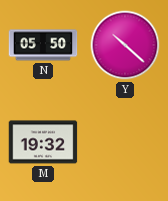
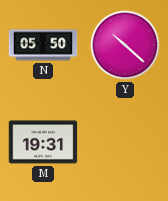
M: 19:32 -> 19:31 (43, 142)
